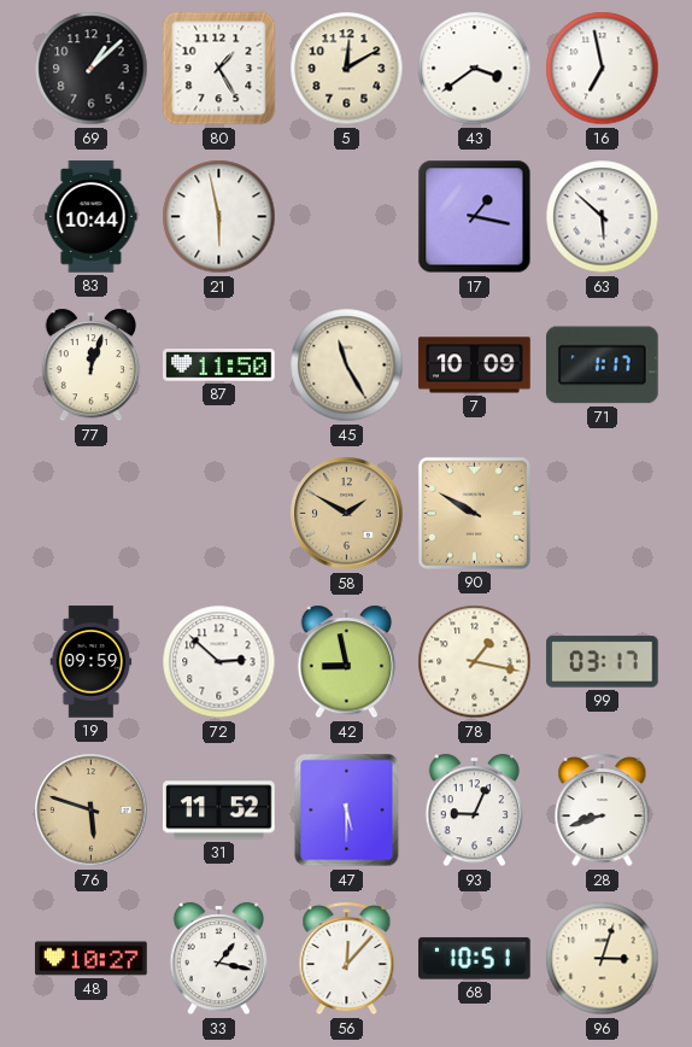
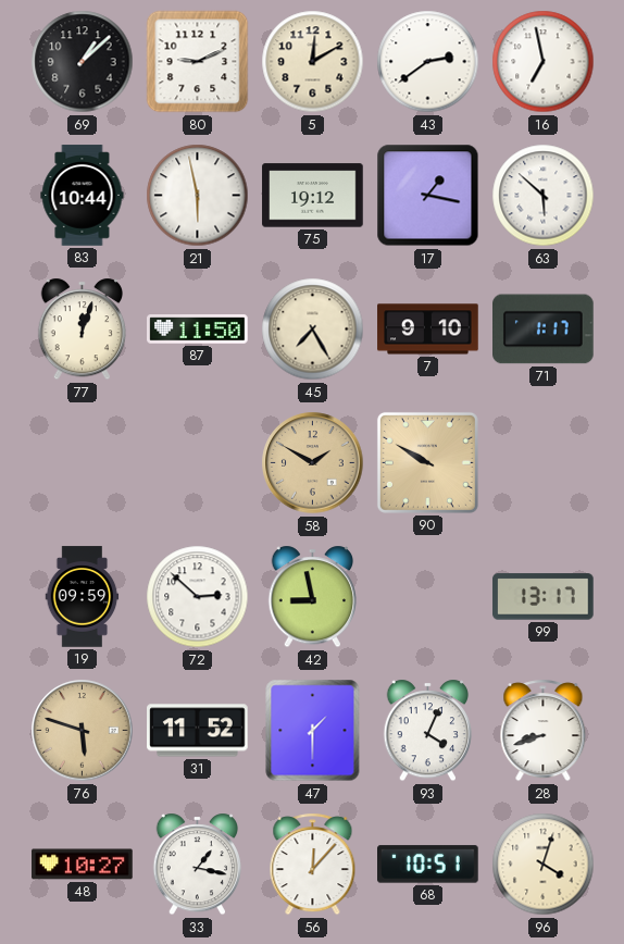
80: 1:25 -> 9:11 (198, 62)
43: 3:39 -> 2:39 (428, 62)
75: none -> 19:12 (313, 196)
45: 11:25 -> 7:25 (313, 330)
7: 10:09 -> 9:10 (428, 330)
78: 1:17 -> none (475, 662)
99: 03:17 -> 13:17 (544, 597)
47: 5:30 -> 1:30 (313, 731)
93: 9:04 -> 4:04 (428, 731)
96: 3:03 -> 4:03 (544, 865)
